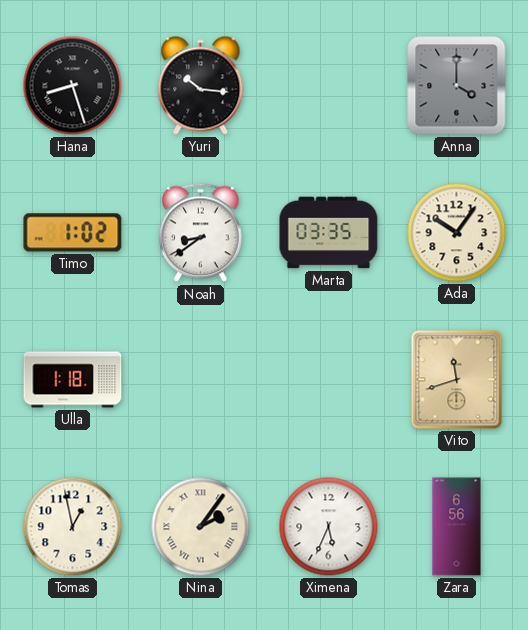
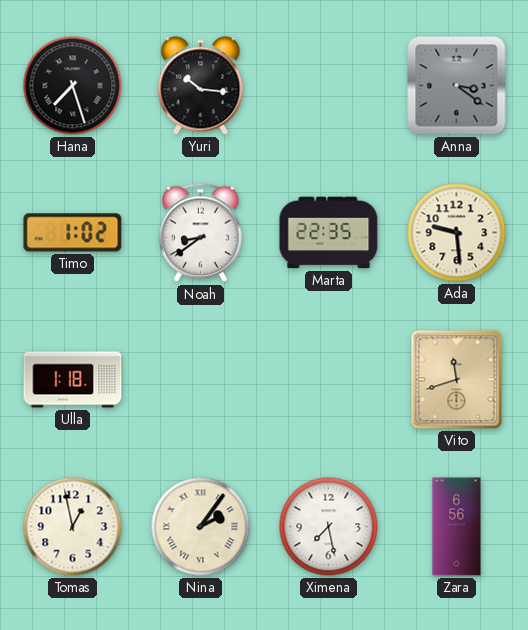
Hana: 8:27 -> 7:27 (73, 86)
Anna: 4:00 -> 3:21 (457, 86)
Marta: 03:35 -> 22:35 (329, 233)
Ada: 10:06 -> 9:29 (457, 233)
Ximena: 5:34 -> 7:28 (329, 527)
